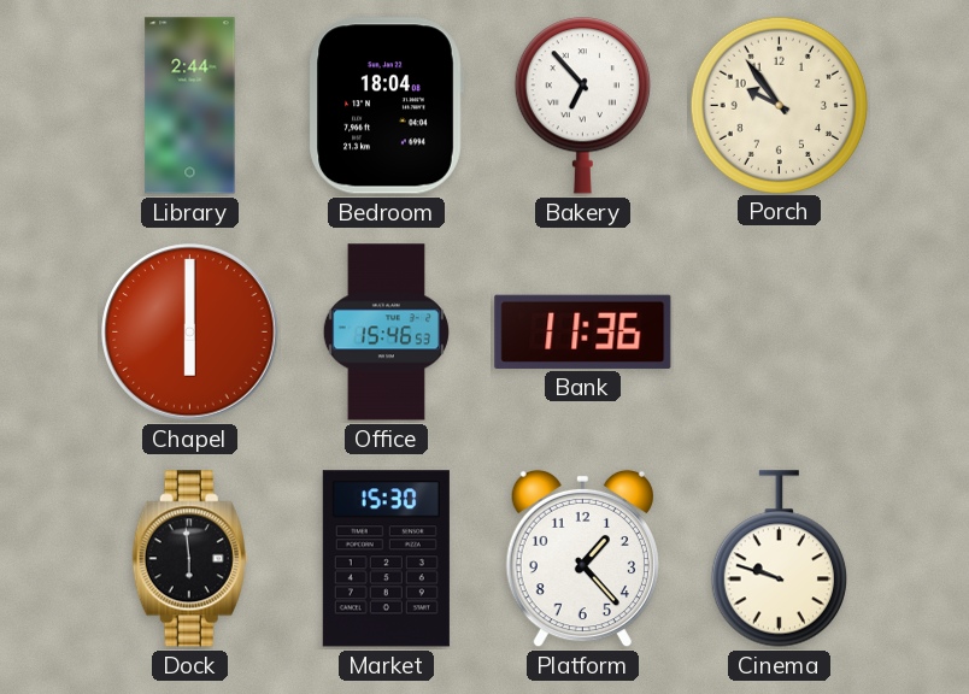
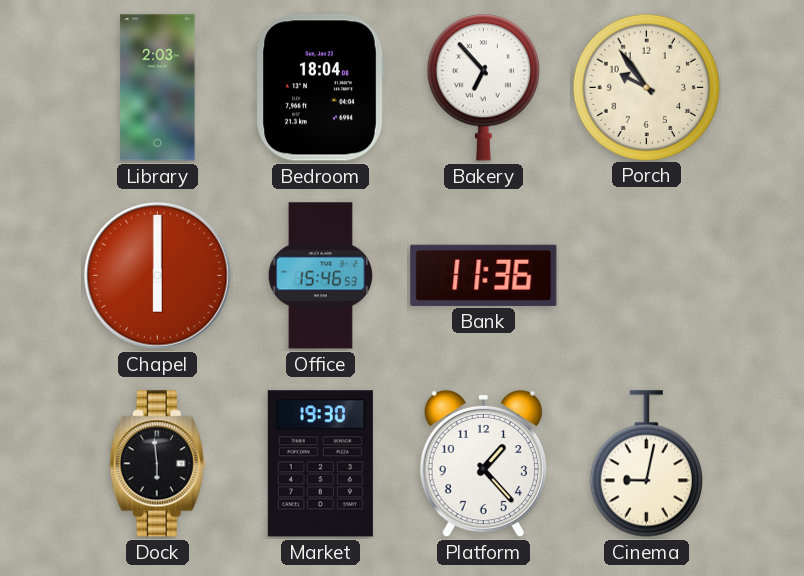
Library: 2:44 -> 2:03 (158, 88)
Market: 15:30 -> 19:30 (320, 464)
Cinema: 9:48 -> 9:02 (646, 464)
